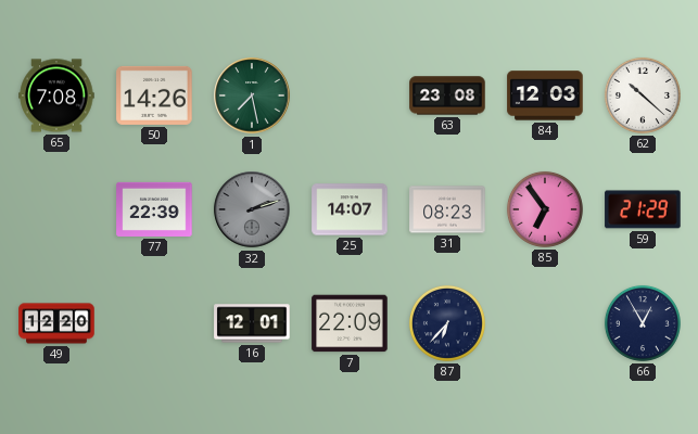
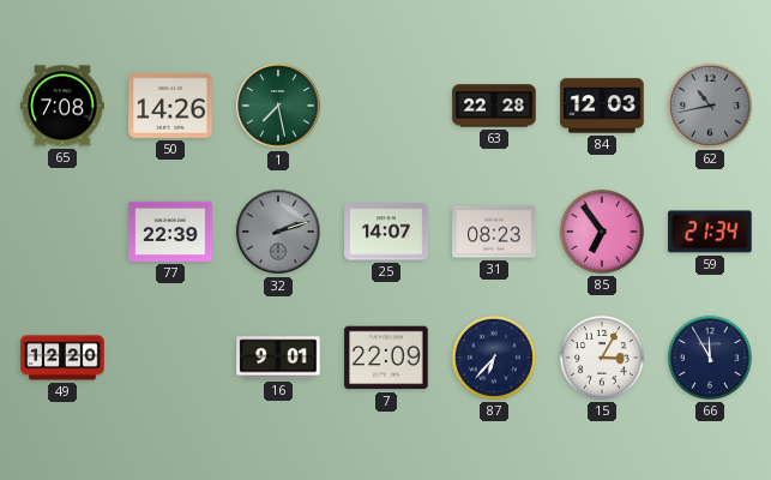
63: 23:08 -> 22:28 (494, 106)
62: 10:22 -> 10:43 (710, 106)
62 dial: white -> grey (710, 106)
59: 21:29 -> 21:34 (710, 232)
16: 12:01 -> 9:01 (278, 358)
15: none -> 3:05 (602, 358)
66: 12:55 -> 11:55 (710, 358)
